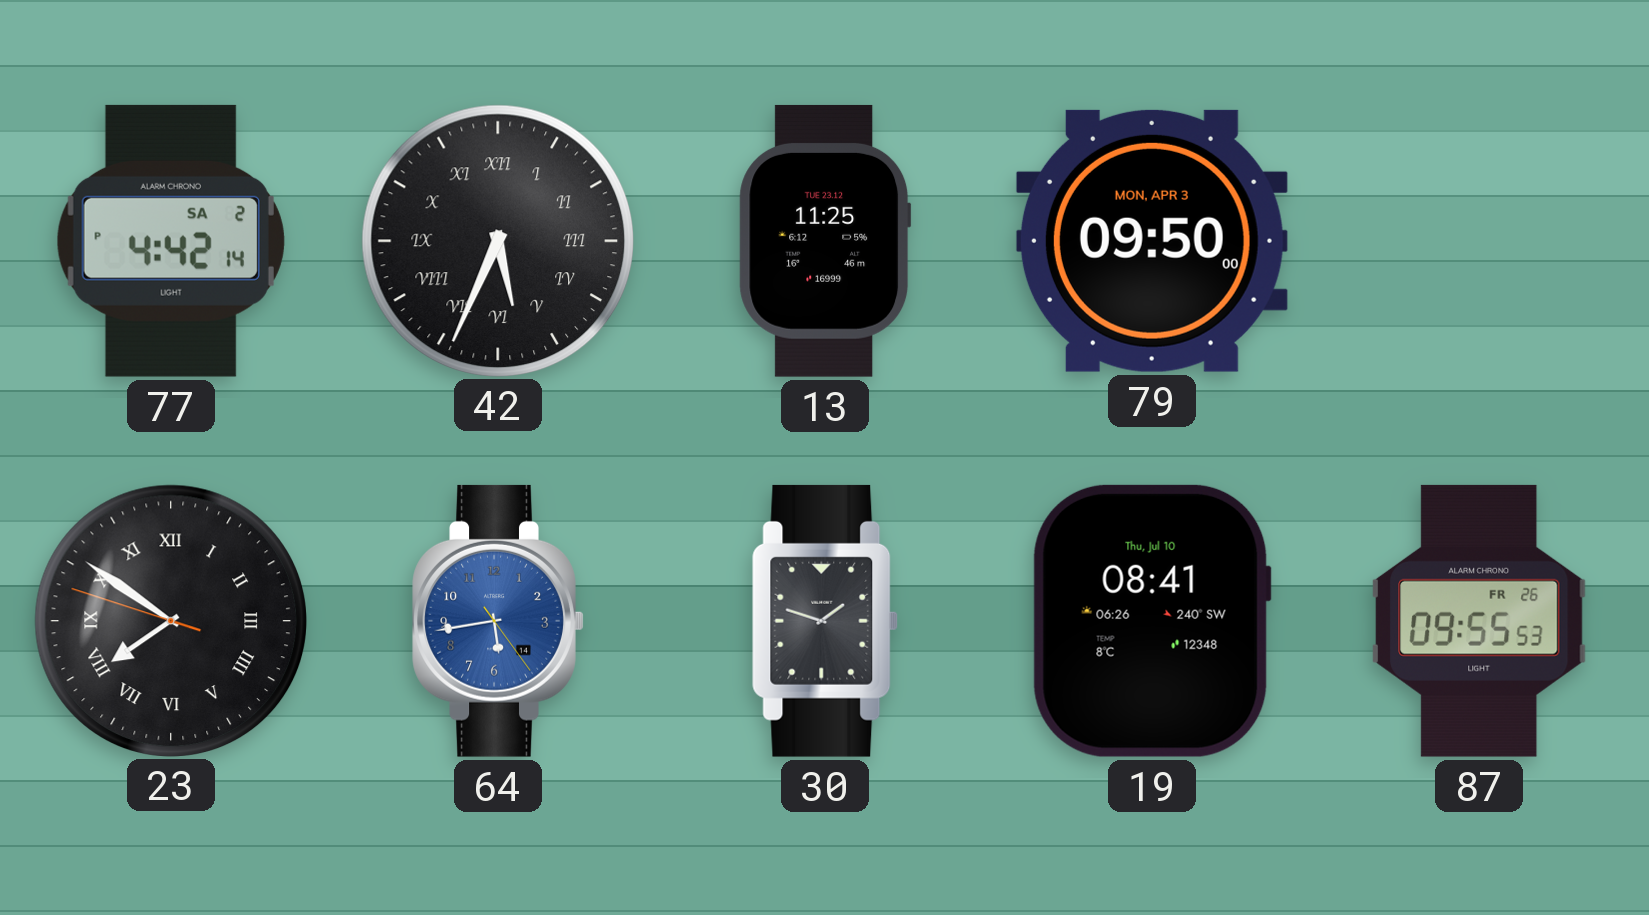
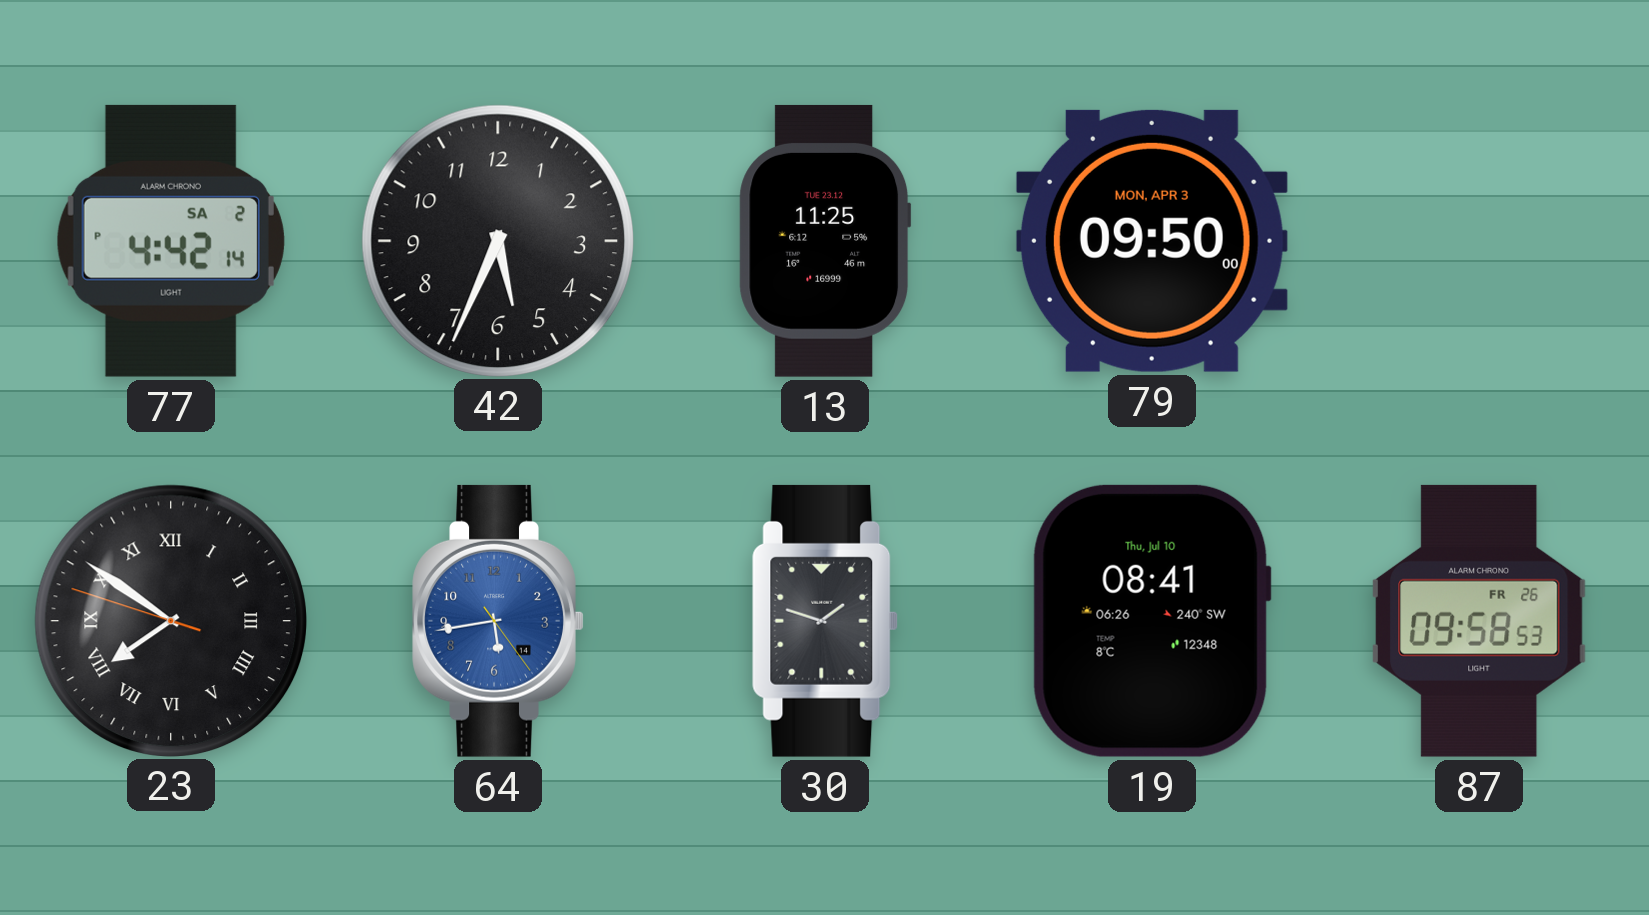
42 numerals: Roman -> Arabic (497, 240)
87: 09:55 -> 09:58 (1479, 621)
